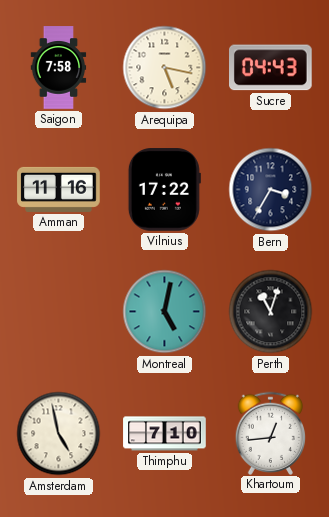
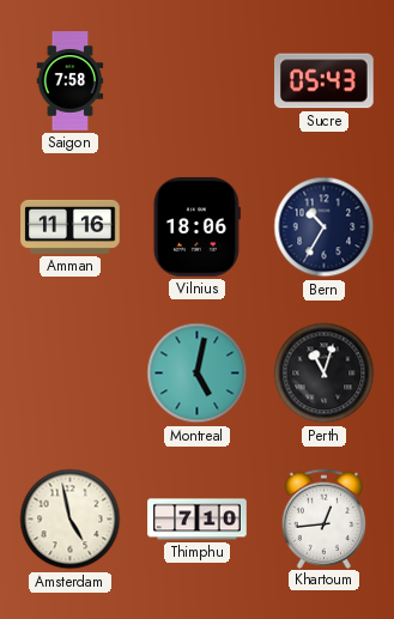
Arequipa: 5:17 -> none (165, 68)
Sucre: 04:43 -> 05:43 (325, 81)
Vilnius: 17:22 -> 18:06 (196, 227)
Bern: 3:35 -> 10:35 (325, 227)
